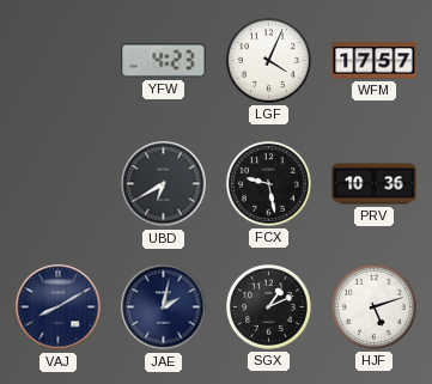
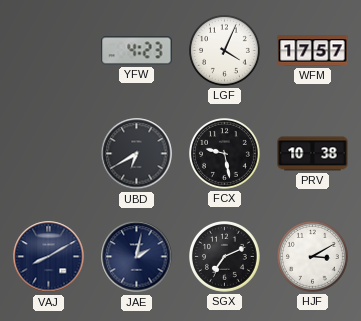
PRV: 10:36 -> 10:38 (313, 154)
SGX: 1:11 -> 7:11 (225, 257)
HJF: 5:12 -> 3:10 (313, 257)
